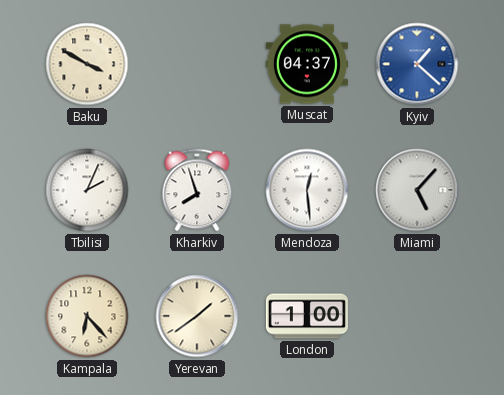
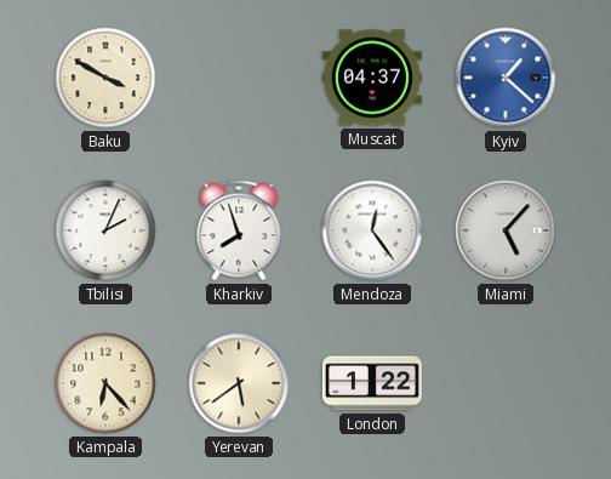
Mendoza: 12:29 -> 12:24 (372, 230)
Yerevan: 1:39 -> 5:39 (239, 383)
London: 1:00 -> 1:22 (372, 383)
